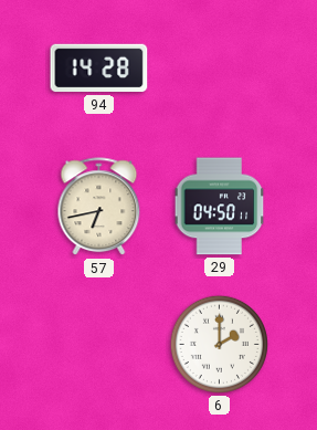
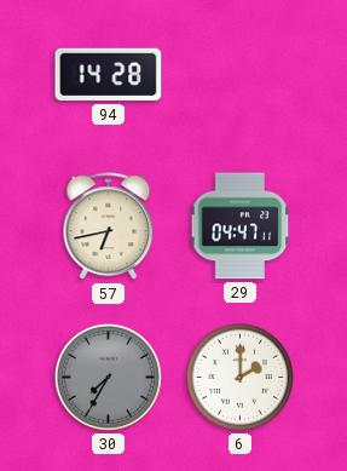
29: 04:50 -> 04:47 (241, 226)
30: none -> 7:35 (108, 377)
